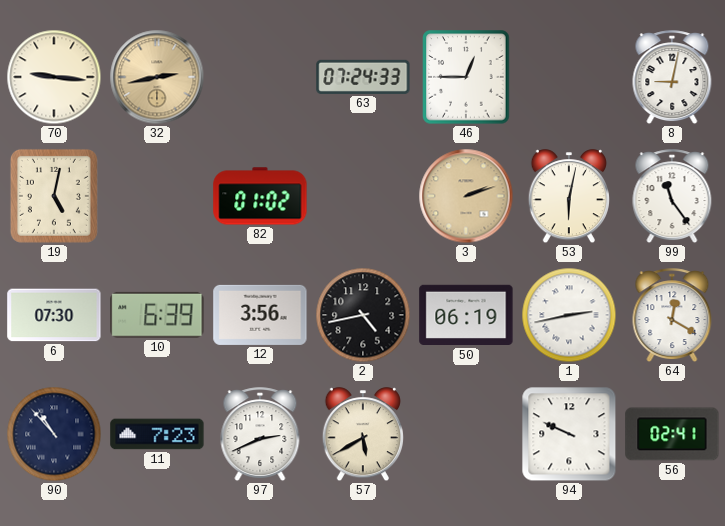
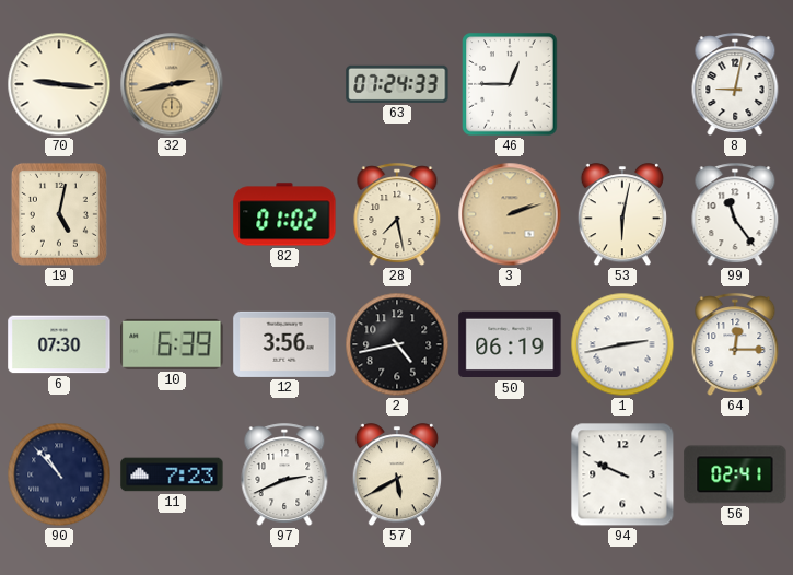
28: none -> 7:28 (397, 215)
64: 12:20 -> 12:15 (735, 345)
